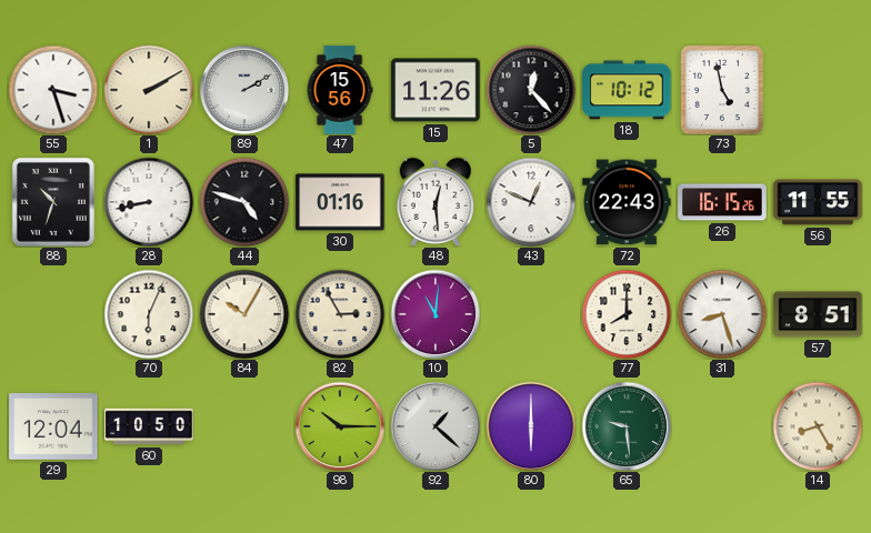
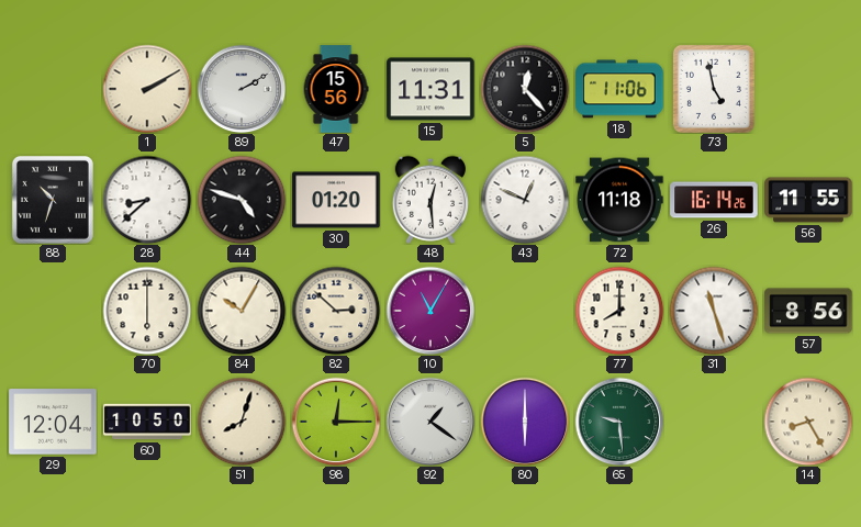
55: 3:27 -> none (53, 90)
15: 11:26 -> 11:31 (431, 89)
18: 10:12 -> 11:06 (619, 89)
28: 8:43 -> 8:38 (147, 200)
30: 01:16 -> 01:20 (336, 200)
72: 22:43 -> 11:18 (619, 200)
26: 16:15 -> 16:14 (714, 200)
70: 6:04 -> 6:00 (147, 311)
82: 2:55 -> 2:52 (336, 311)
10: 11:01 -> 11:05 (431, 311)
31: 8:27 -> 11:27 (714, 311)
57: 8:51 -> 8:56 (808, 311)
51: none -> 8:03 (242, 422)
98: 10:15 -> 12:15 (336, 422)
92: 1:22 -> 1:21 (431, 422)
